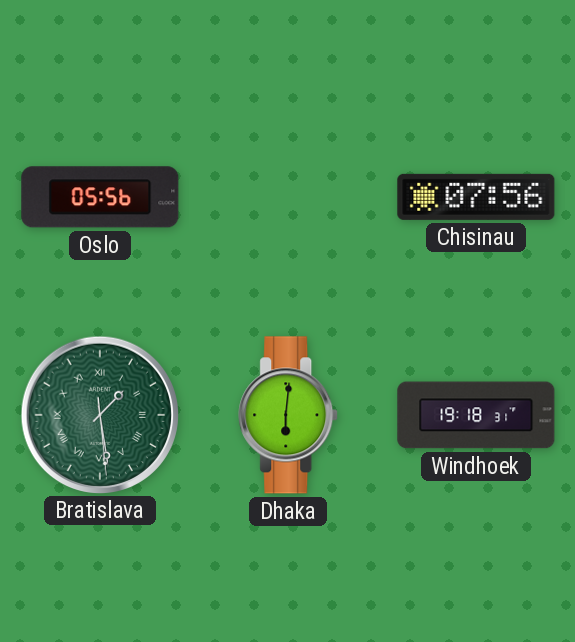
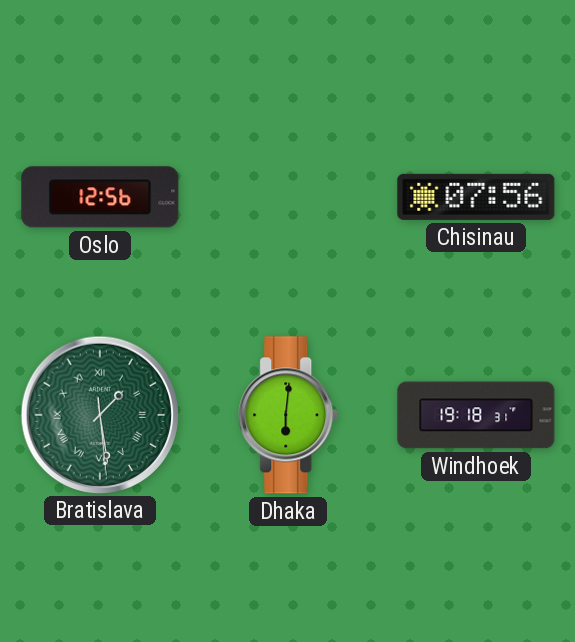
Oslo: 05:56 -> 12:56 (100, 197)
